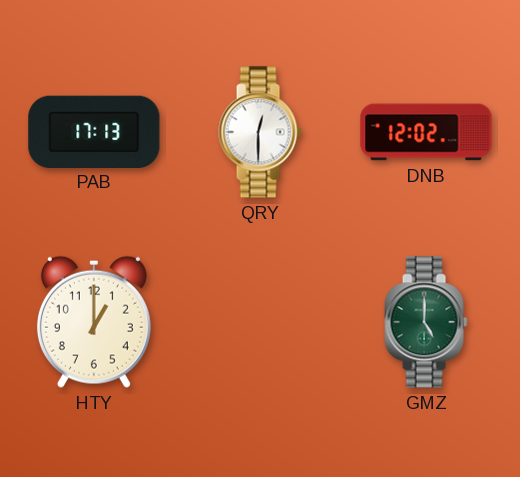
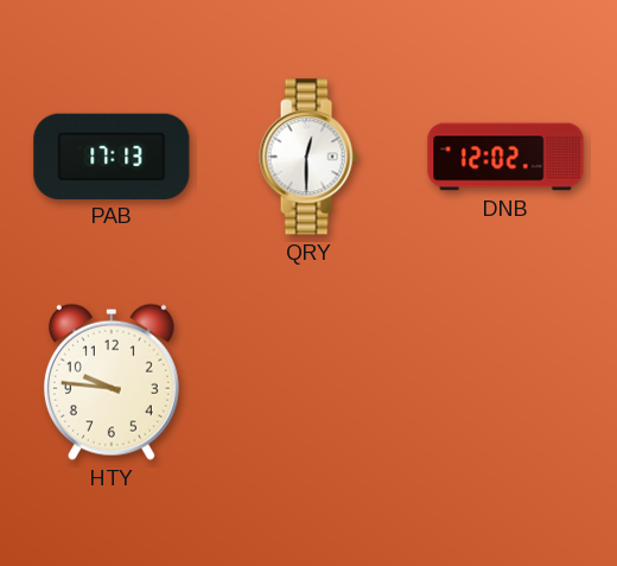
HTY: 1:00 -> 9:46 (112, 382)
GMZ: 5:00 -> none (426, 322)
